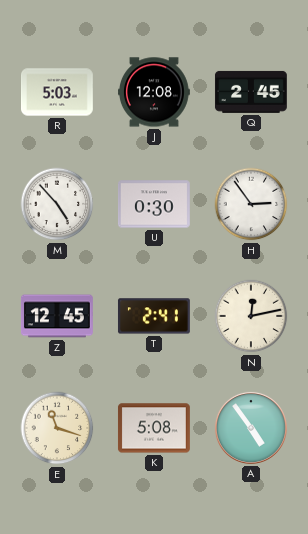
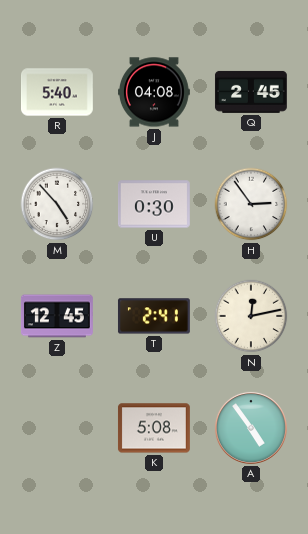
R: 5:03 -> 5:40 (58, 92)
J: 12:08 -> 04:08 (155, 92)
E: 11:18 -> none (57, 428)
